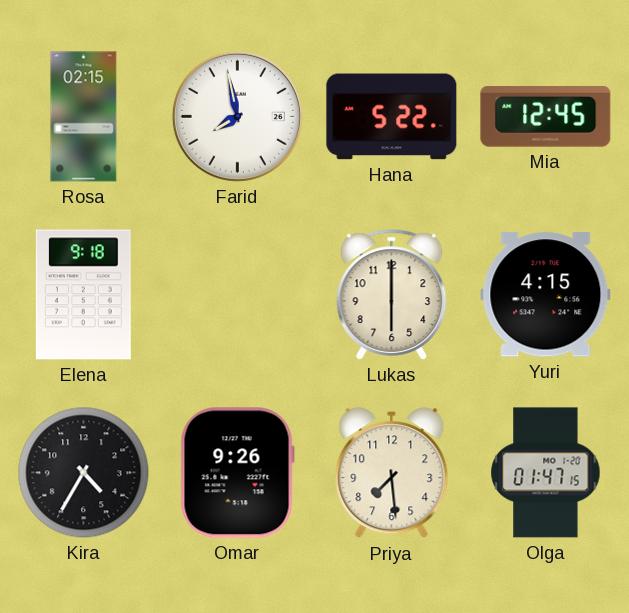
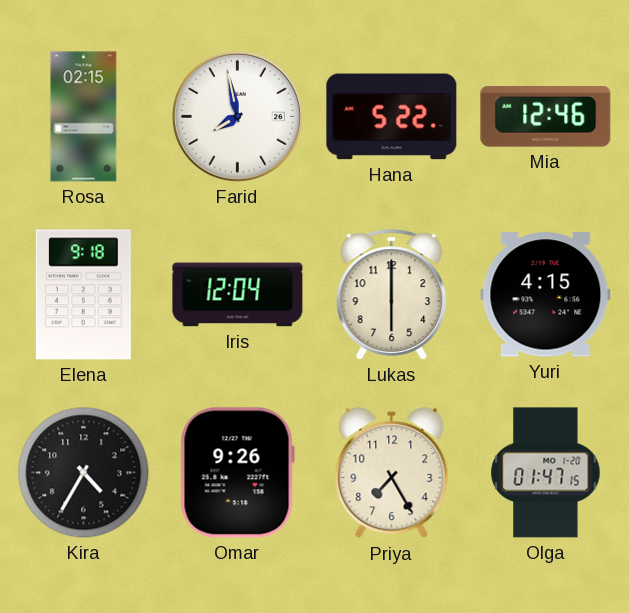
Mia: 12:45 -> 12:46 (546, 117)
Iris: none -> 12:04 (238, 295)
Priya: 7:29 -> 7:25 (392, 473)
